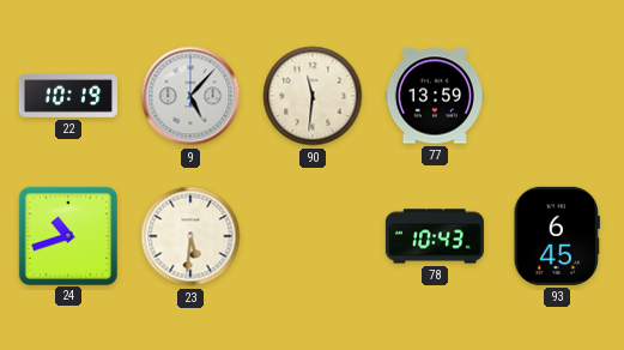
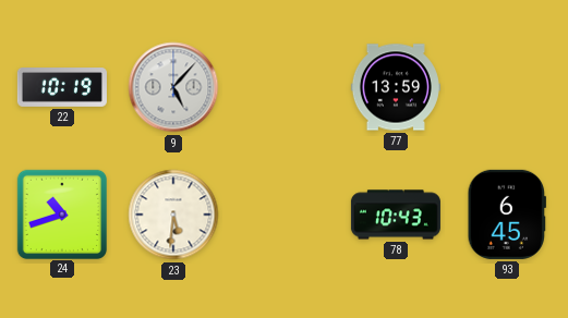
90: 11:31 -> none (313, 96)
